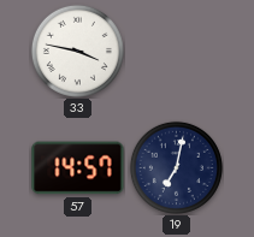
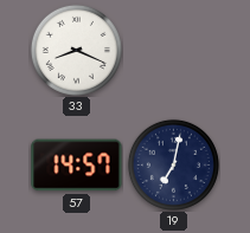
33: 3:47 -> 8:19 (76, 50)
